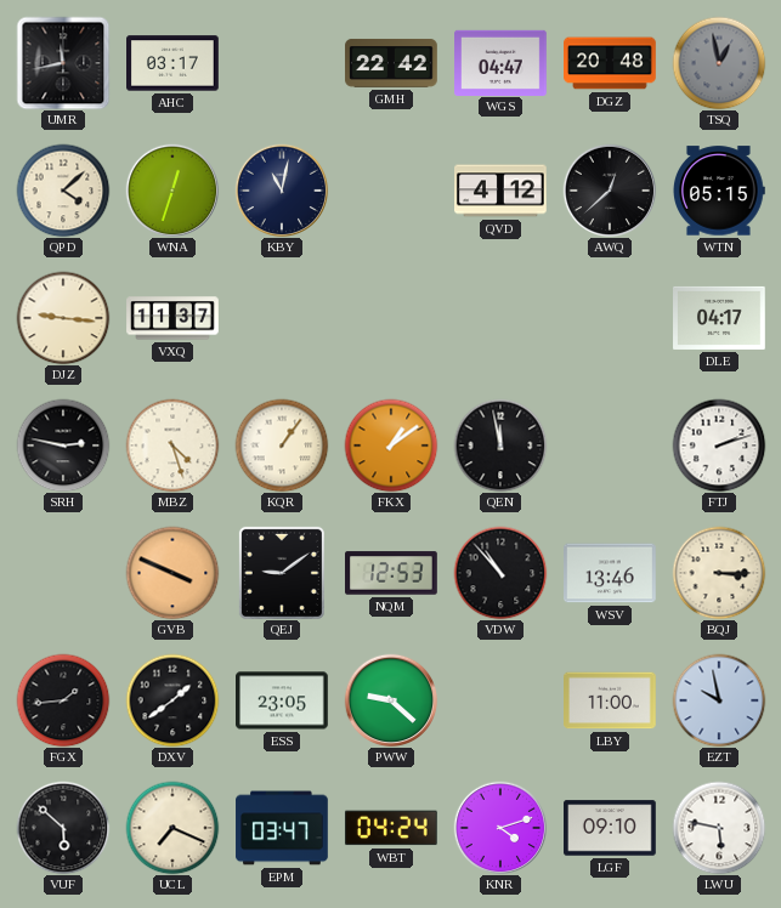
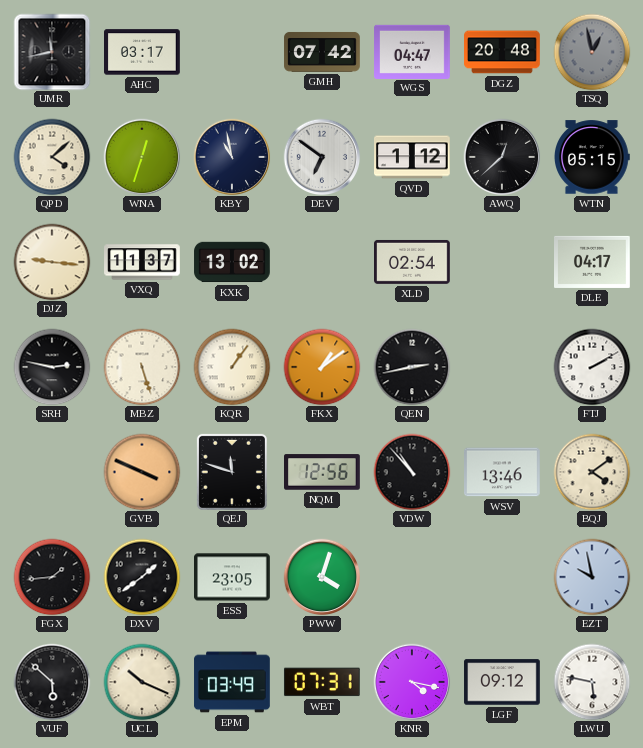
GMH: 22:42 -> 07:42 (322, 52)
KBY: 11:02 -> 10:58 (232, 157)
DEV: none -> 6:51 (322, 157)
QVD: 4:12 -> 1:12 (412, 157)
KXK: none -> 13:02 (232, 262)
XLD: none -> 02:54 (413, 262)
MBZ: 4:27 -> 5:27 (142, 367)
QEN: 11:58 -> 2:43 (412, 367)
FTJ: 2:12 -> 2:10 (592, 367)
QEJ: 9:09 -> 11:48 (232, 472)
NQM: 12:53 -> 12:56 (323, 472)
BQJ: 3:15 -> 4:09 (592, 472)
PWW: 9:22 -> 4:03 (322, 577)
LBY: 11:00 -> none (611, 700)
UCL: 7:19 -> 10:19 (142, 682)
EPM: 03:47 -> 03:49 (232, 682)
WBT: 04:24 -> 07:31 (322, 682)
KNR: 4:12 -> 4:17 (412, 682)
LGF: 09:10 -> 09:12 (502, 682)
